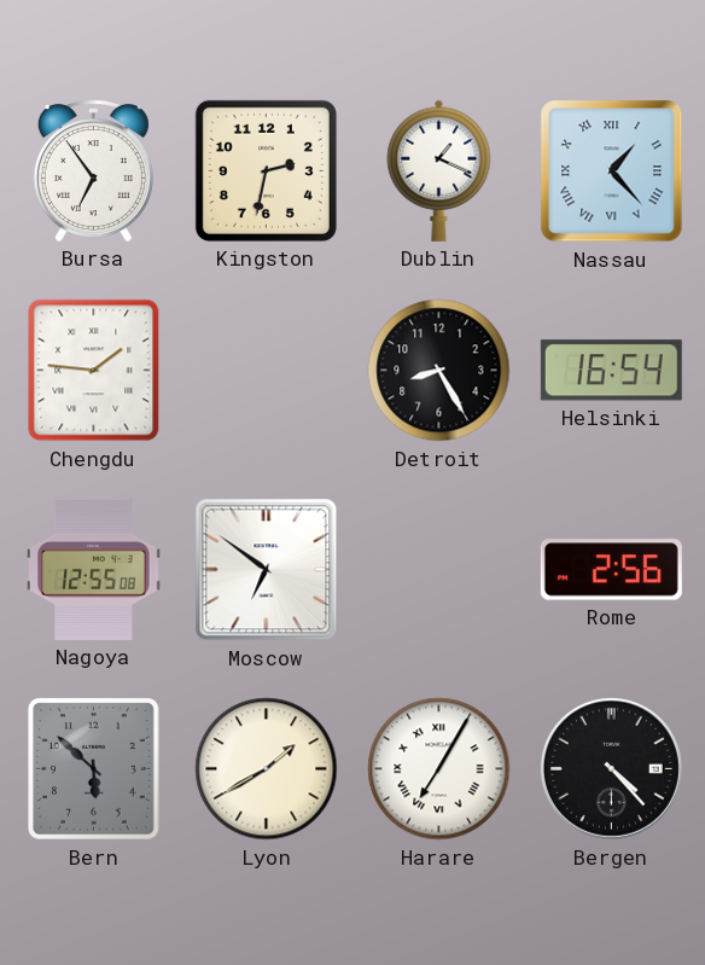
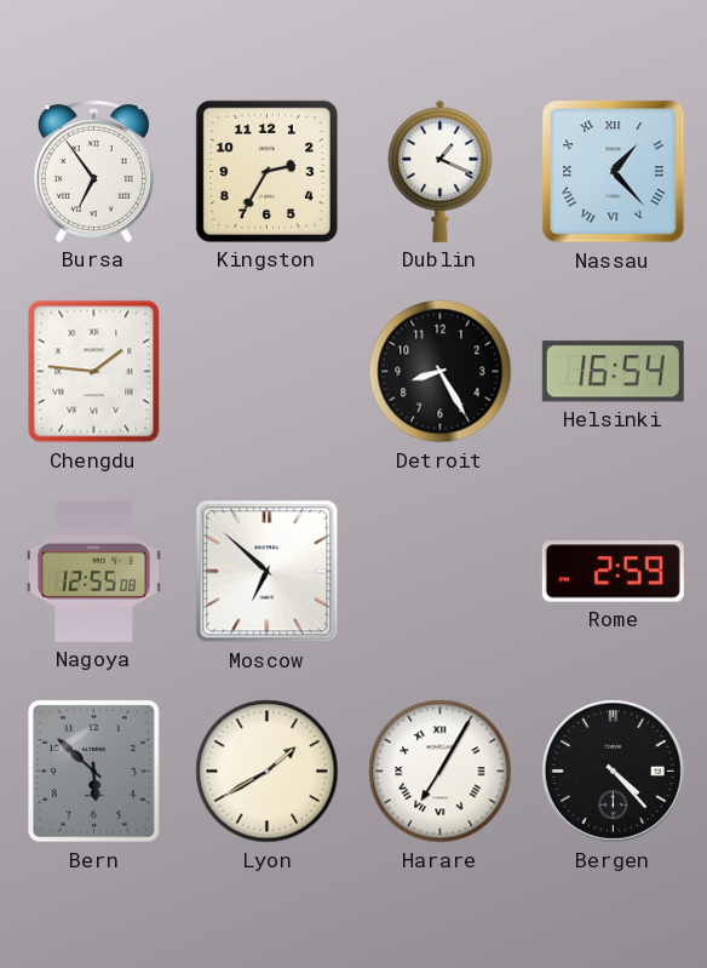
Kingston: 2:32 -> 2:35 (266, 171)
Moscow: 6:51 -> 6:52 (268, 572)
Rome: 2:56 -> 2:59 (613, 572)
